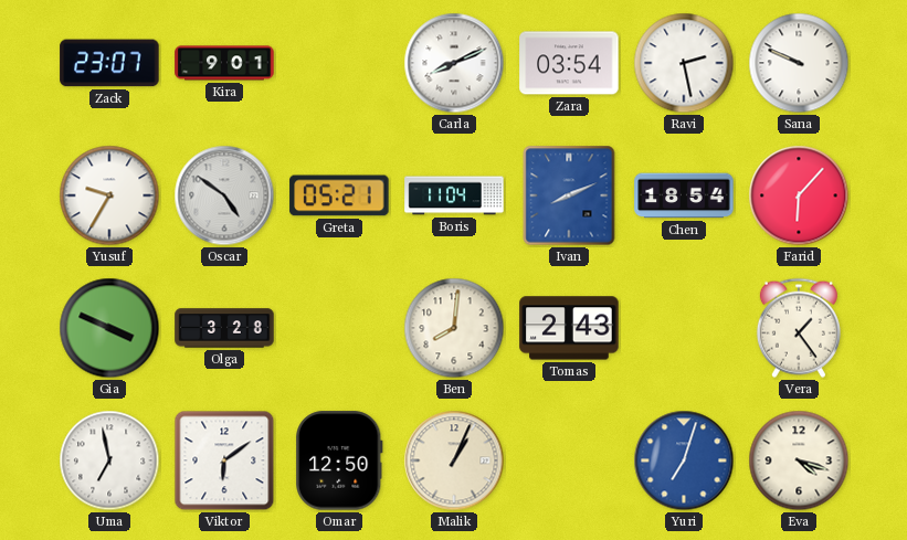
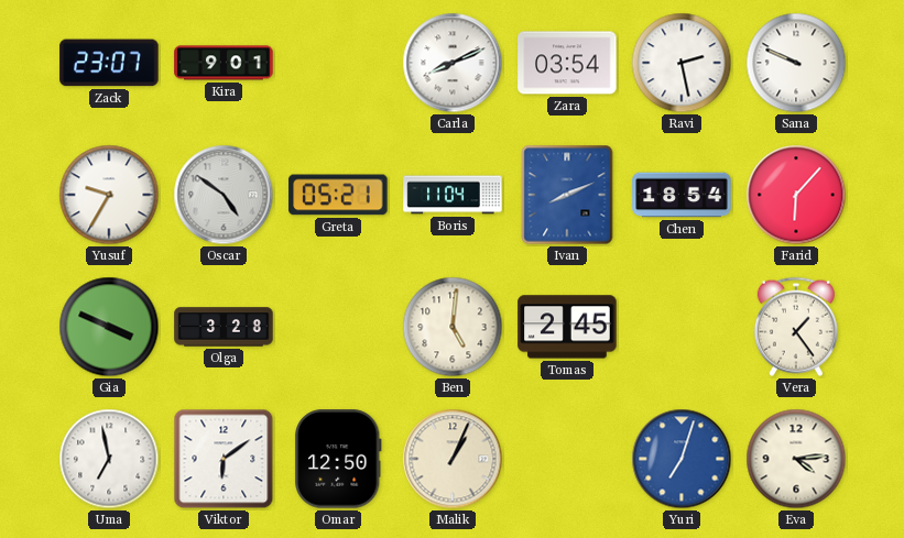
Ben: 8:01 -> 5:01 (453, 327)
Tomas: 2:43 -> 2:45 (567, 327)
Eva: 4:18 -> 4:14 (796, 459)
